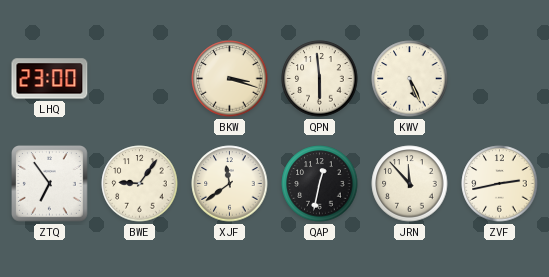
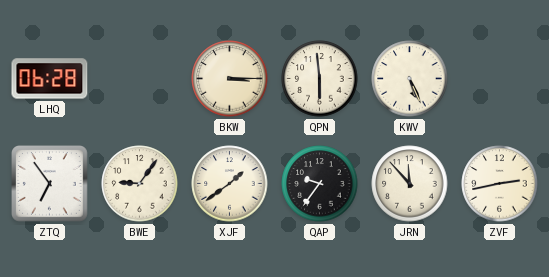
LHQ: 23:00 -> 06:28 (50, 79)
BKW: 3:18 -> 3:15 (230, 79)
XJF: 11:39 -> 1:39 (230, 184)
QAP: 12:32 -> 9:36 (320, 184)
